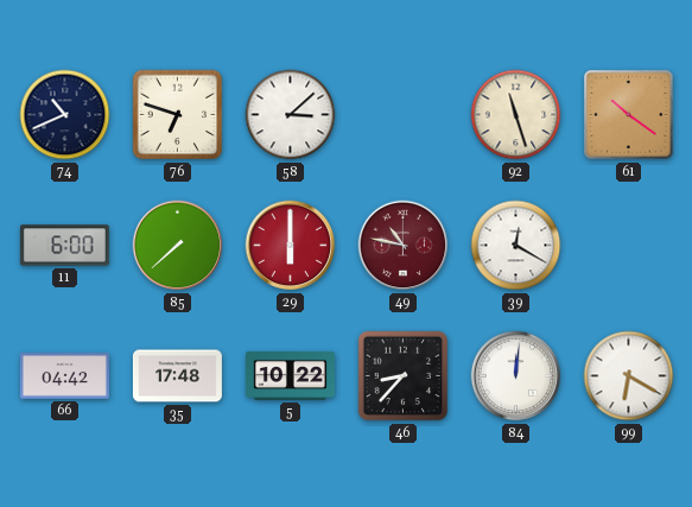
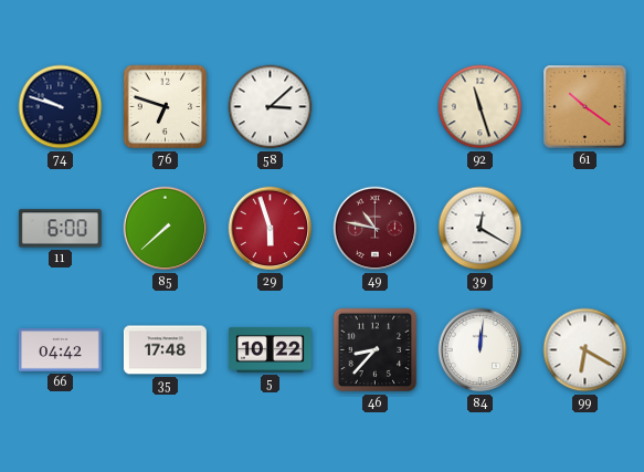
74: 10:41 -> 9:48 (61, 107)
29: 6:00 -> 5:57 (271, 229)
